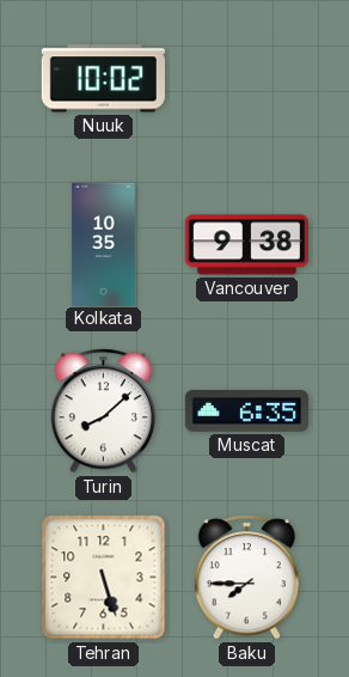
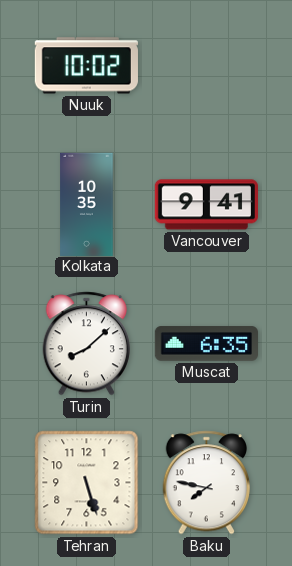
Vancouver: 9:38 -> 9:41 (206, 205)
Baku: 7:45 -> 7:47 (206, 483)
